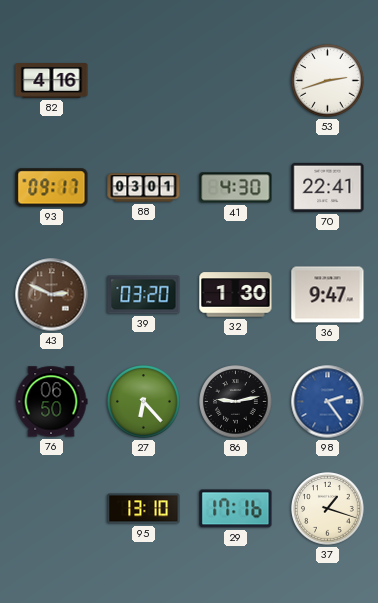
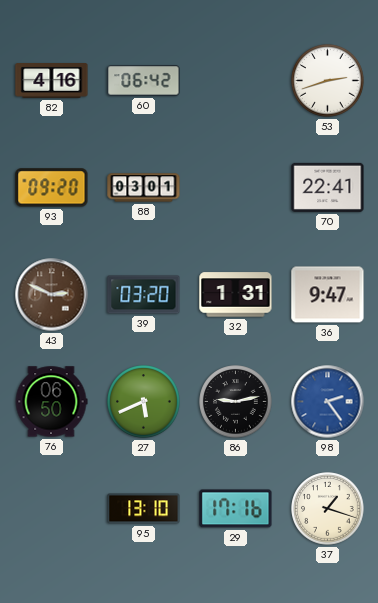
60: none -> 06:42 (144, 81)
93: 09:17 -> 09:20 (52, 188)
41: 4:30 -> none (236, 188)
32: 1:30 -> 1:31 (236, 295)
27: 6:23 -> 5:41 (144, 402)
